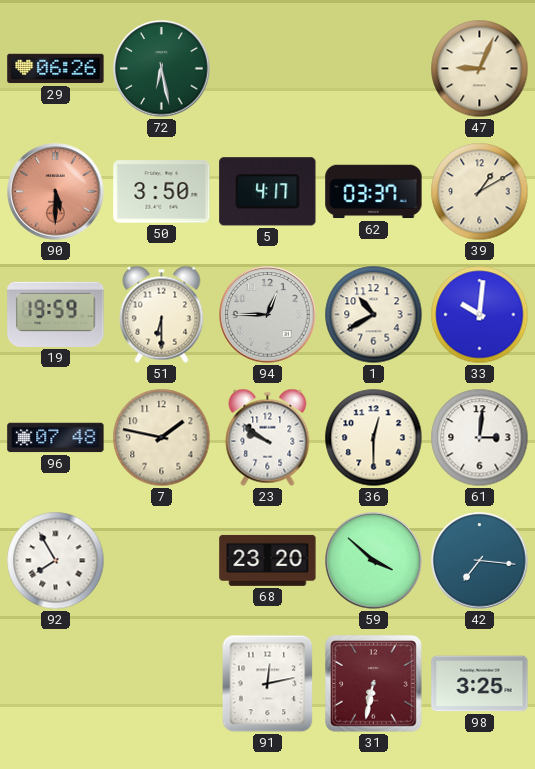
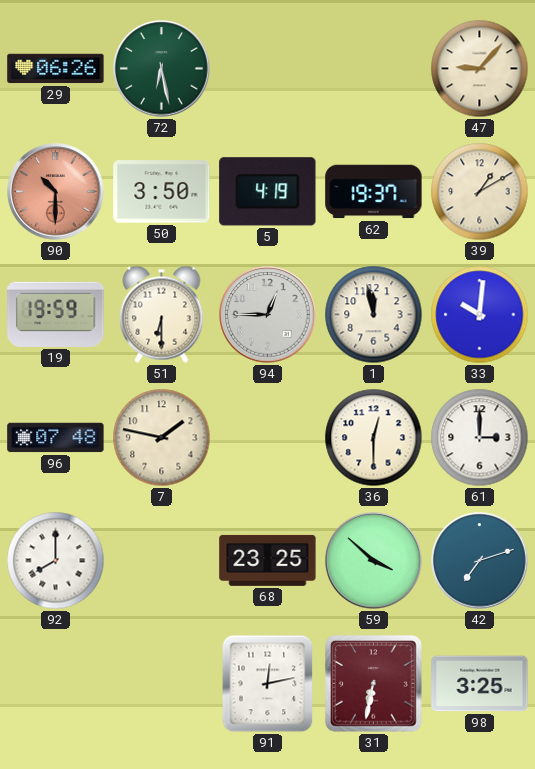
47: 9:04 -> 9:07 (480, 69)
90: 5:30 -> 10:30 (56, 192)
5: 4:17 -> 4:19 (268, 192)
62: 03:37 -> 19:37 (374, 192)
1: 10:40 -> 11:58 (374, 315)
23: 9:51 -> none (268, 437)
61: 3:01 -> 3:00 (480, 438)
92: 7:55 -> 8:00 (56, 561)
68: 23:20 -> 23:25 (268, 560)
42: 7:16 -> 7:12 (480, 561)
